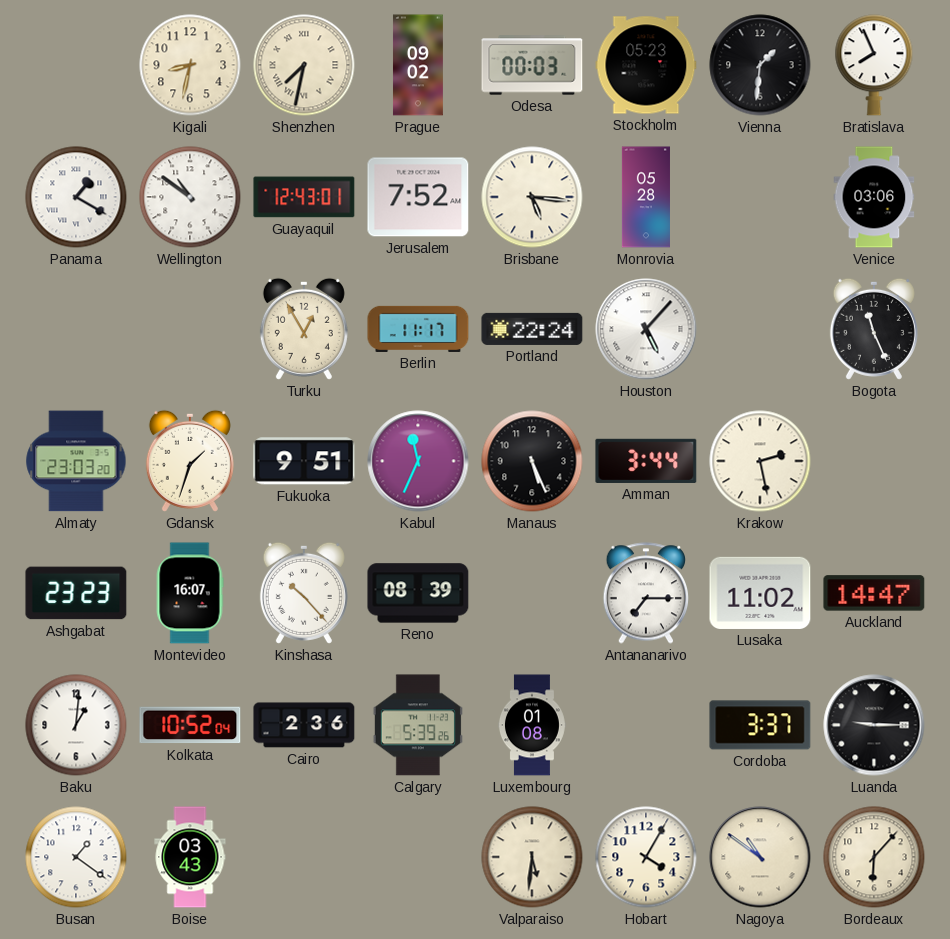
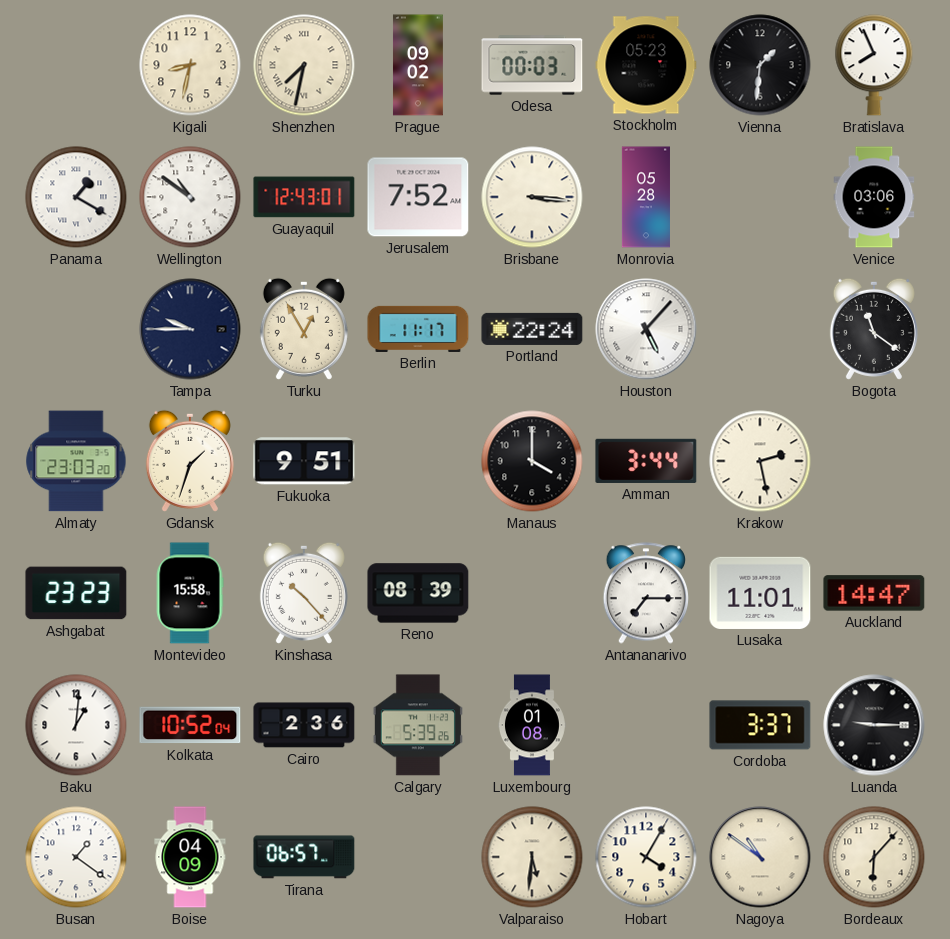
Brisbane: 5:16 -> 3:16 (532, 197)
Tampa: none -> 9:45 (190, 329)
Bogota: 11:26 -> 11:21 (874, 329)
Kabul: 11:34 -> none (418, 461)
Manaus: 5:26 -> 4:00 (532, 461)
Montevideo: 16:07 -> 15:58 (190, 593)
Lusaka: 11:02 -> 11:01 (760, 593)
Boise: 03:43 -> 04:09 (190, 857)
Tirana: none -> 06:57 (304, 857)
